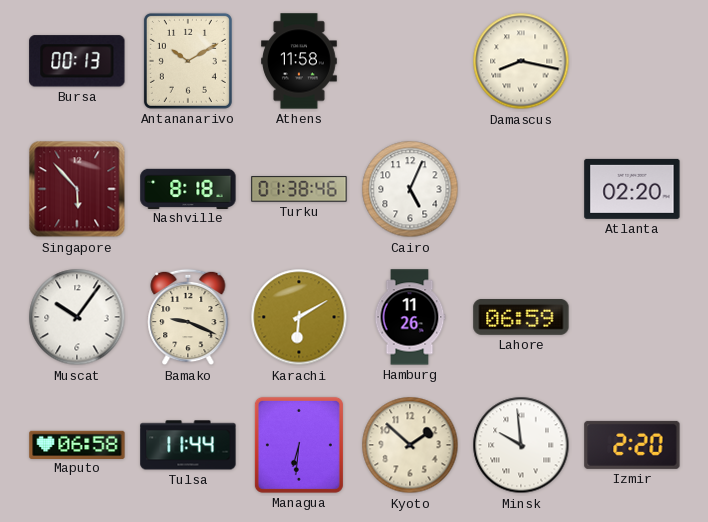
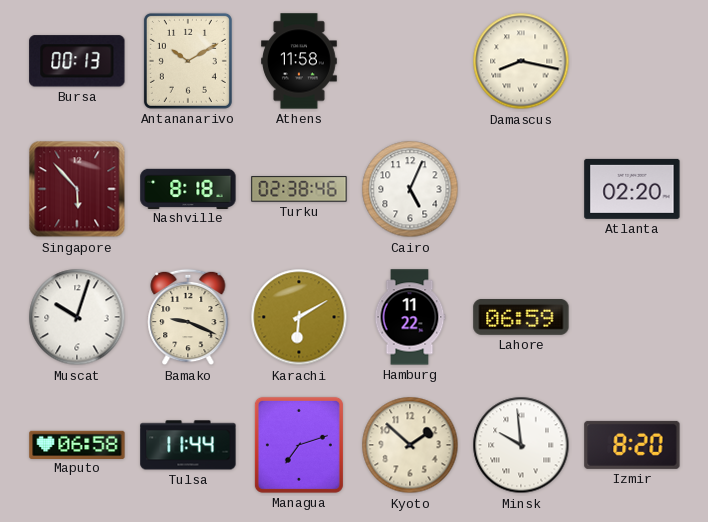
Turku: 01:38 -> 02:38 (299, 189)
Muscat: 10:06 -> 10:03 (77, 317)
Hamburg: 11:26 -> 11:22 (410, 317)
Managua: 6:31 -> 7:12 (299, 445)
Izmir: 2:20 -> 8:20 (632, 445)
